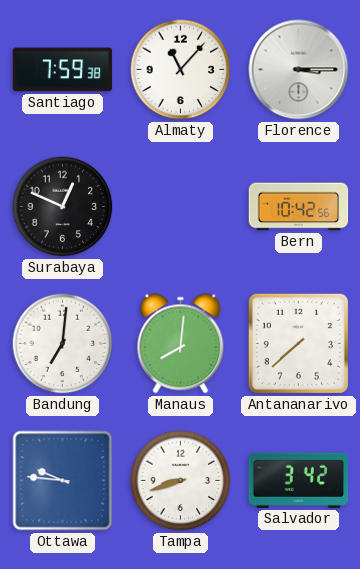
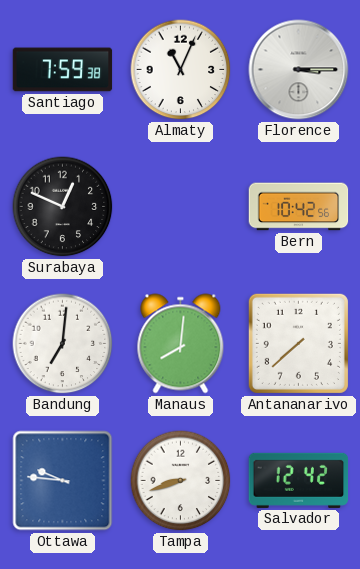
Almaty: 11:07 -> 11:04 (181, 70)
Salvador: 3:42 -> 12:42 (299, 480)
